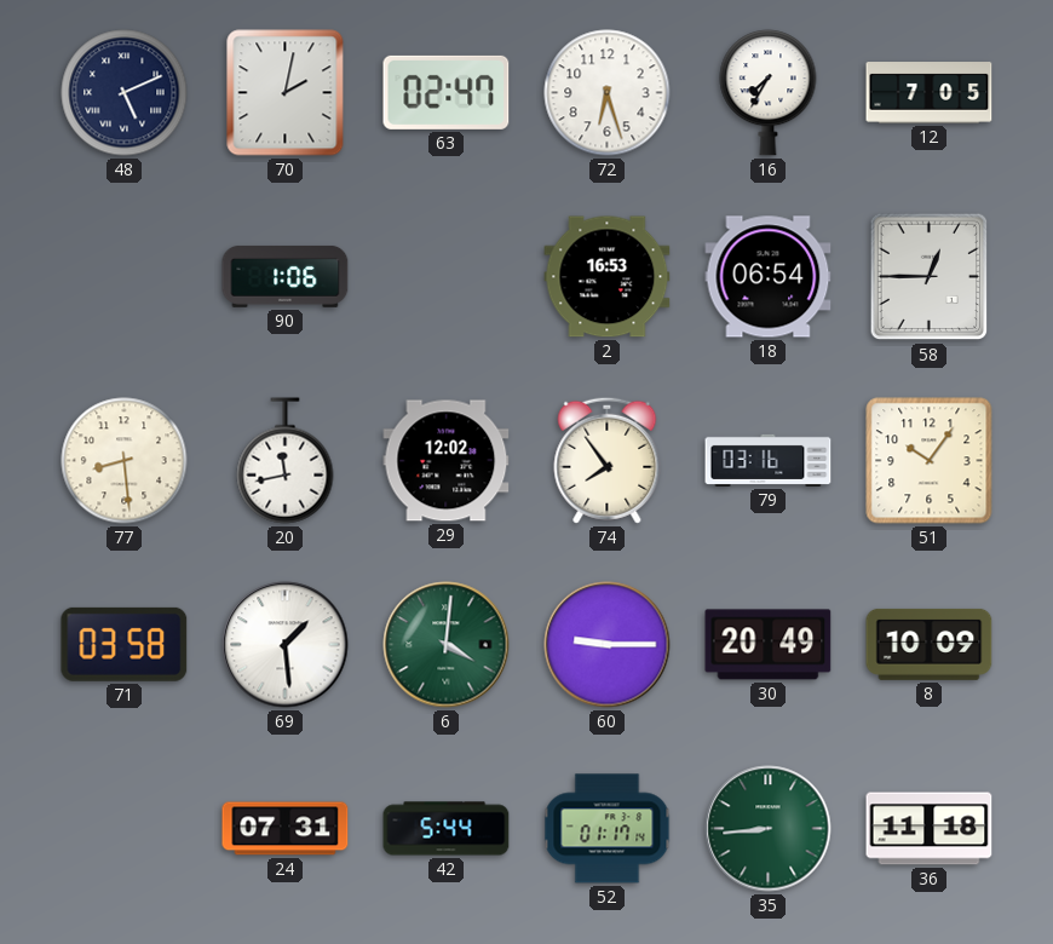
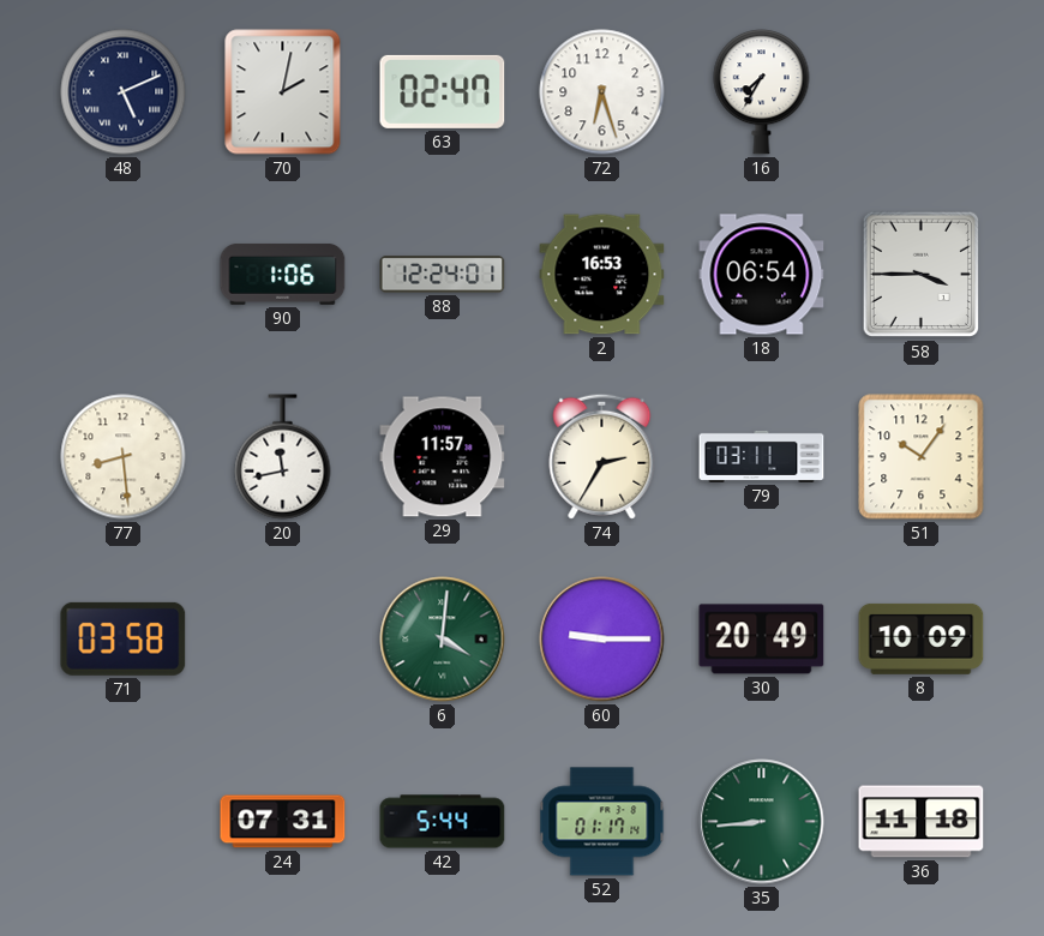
12: 7:05 -> none (930, 93)
88: none -> 12:24 (443, 275)
58: 12:45 -> 3:45 (922, 275)
29: 12:02 -> 11:57 (443, 457)
74: 7:54 -> 2:35 (602, 456)
79: 03:16 -> 03:11 (762, 456)
69: 1:29 -> none (286, 645)
